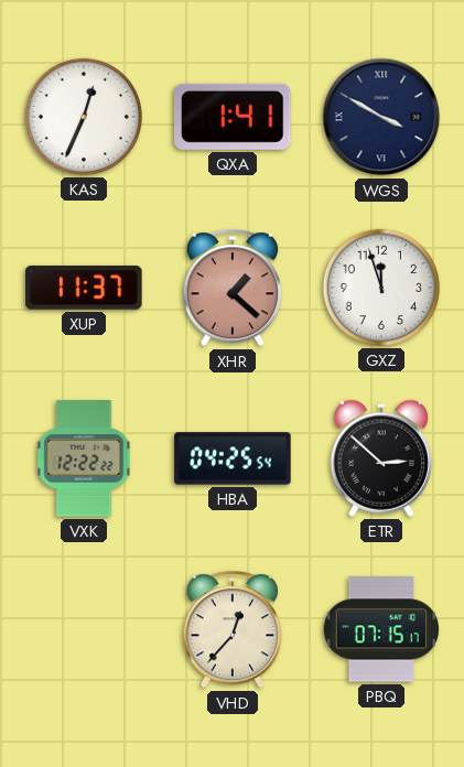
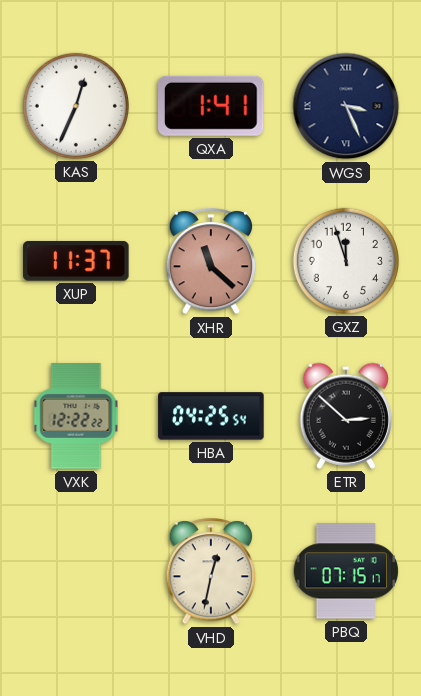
WGS: 3:50 -> 3:26 (346, 106)
XHR: 1:22 -> 11:22 (211, 262)
VHD: 12:37 -> 12:32 (211, 572)
